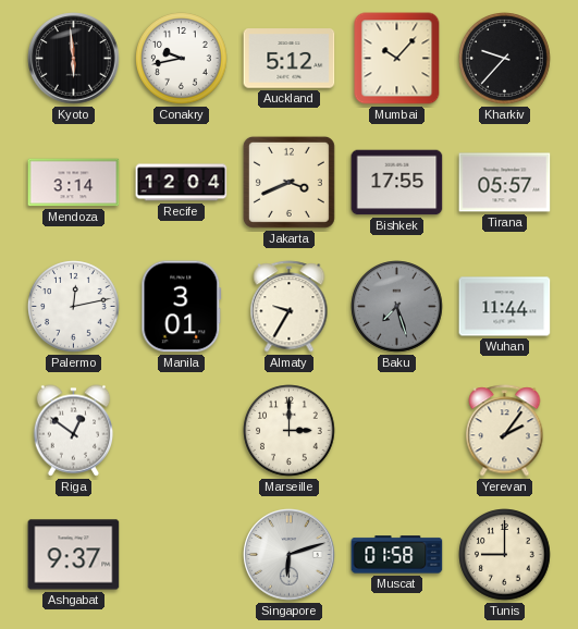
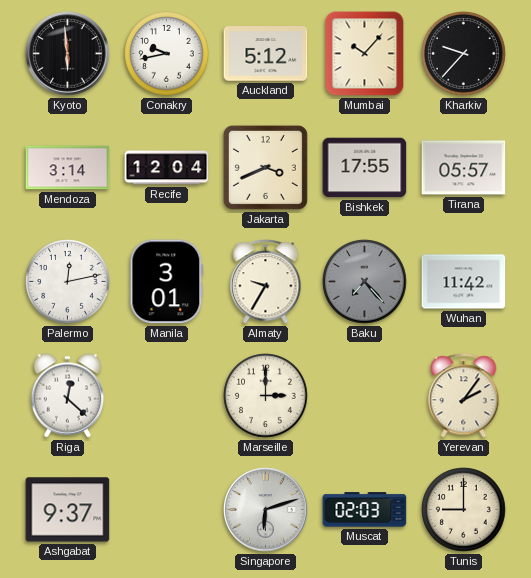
Baku: 7:27 -> 7:23 (365, 282)
Wuhan: 11:44 -> 11:42 (464, 282)
Riga: 12:51 -> 12:22 (68, 396)
Muscat: 01:58 -> 02:03 (365, 510)
